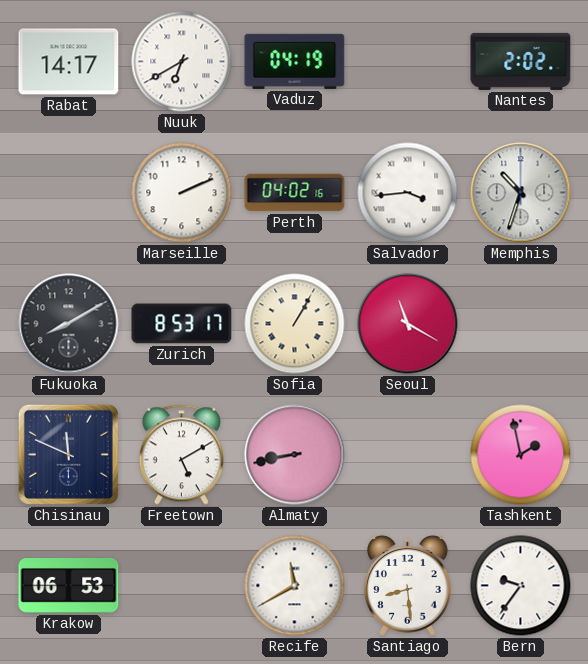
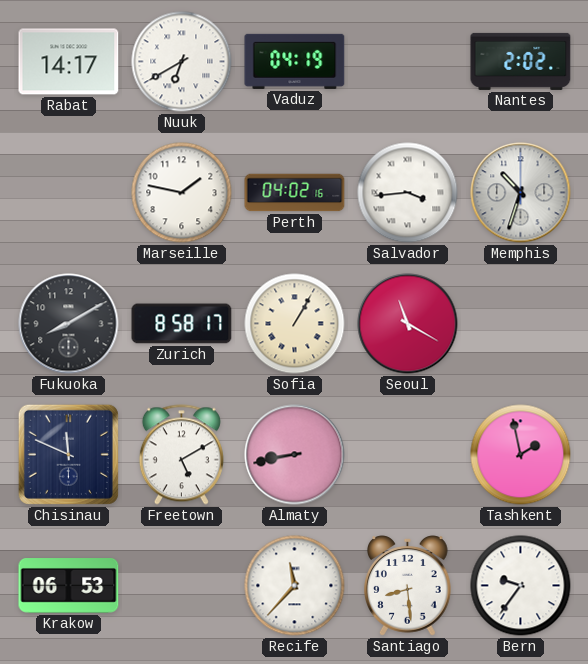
Marseille: 2:11 -> 1:47 (182, 193)
Zurich: 8:53 -> 8:58 (182, 324)
Recife: 11:40 -> 11:37 (295, 586)
